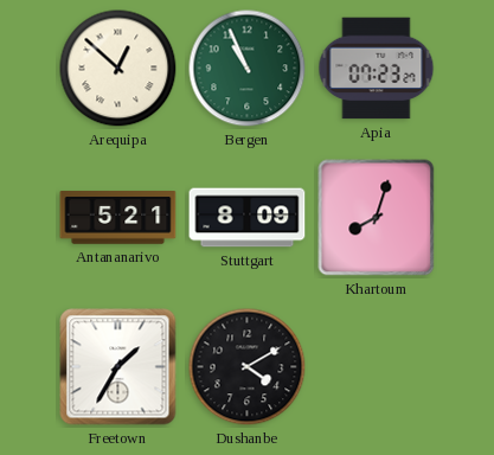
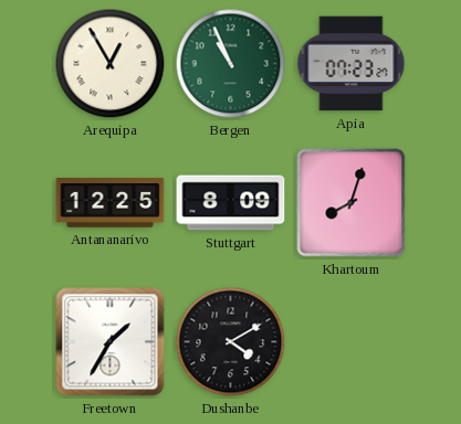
Arequipa: 12:52 -> 12:55 (111, 64)
Antananarivo: 5:21 -> 12:25 (111, 203)
